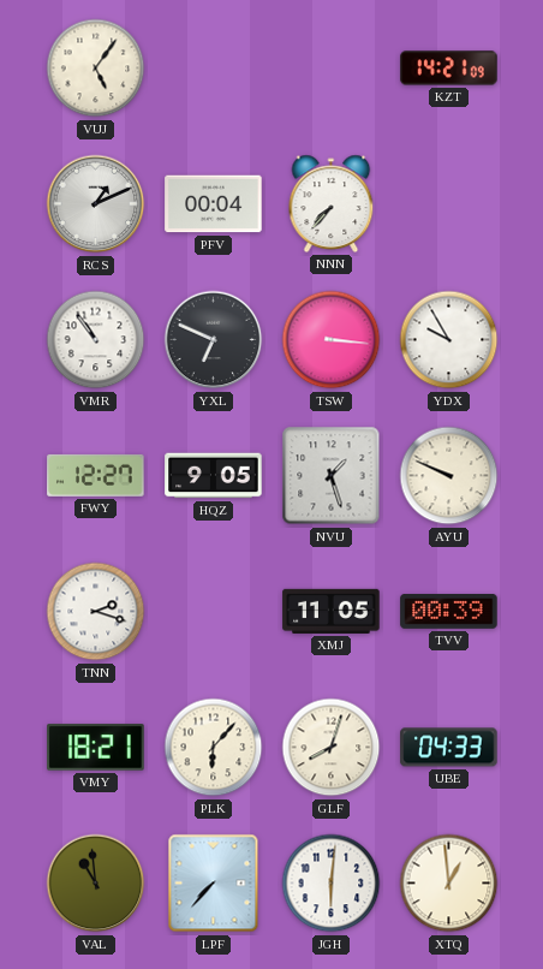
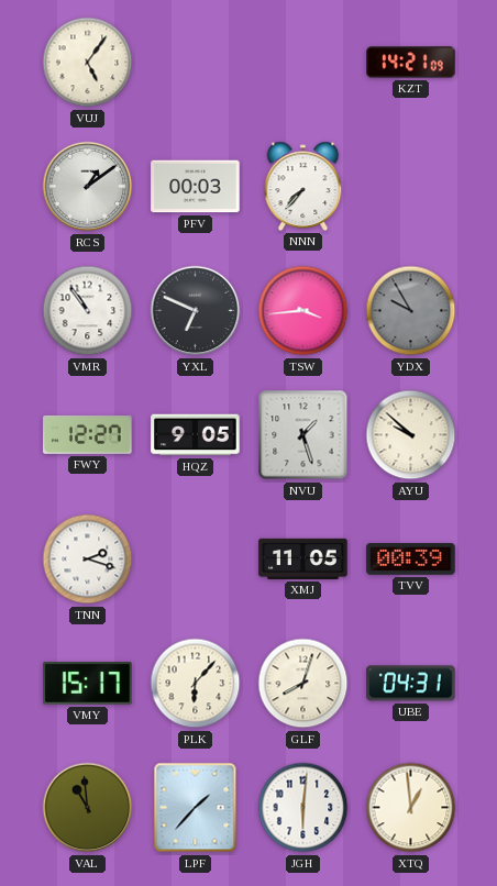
RCS: 1:11 -> 1:09 (88, 187)
PFV: 00:04 -> 00:03 (196, 187)
TSW: 3:16 -> 3:44 (303, 311)
YDX dial: white -> grey (411, 311)
AYU: 9:49 -> 9:52 (411, 435)
VMY: 18:21 -> 15:17 (88, 684)
UBE: 04:33 -> 04:31 (411, 684)
LPF: 7:37 -> 1:37 (196, 808)
